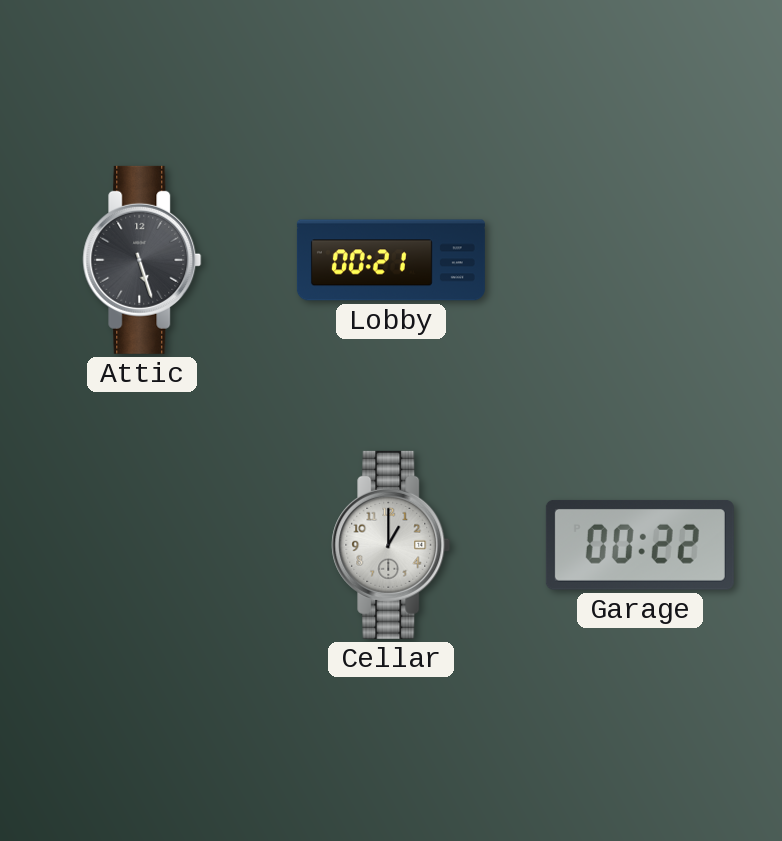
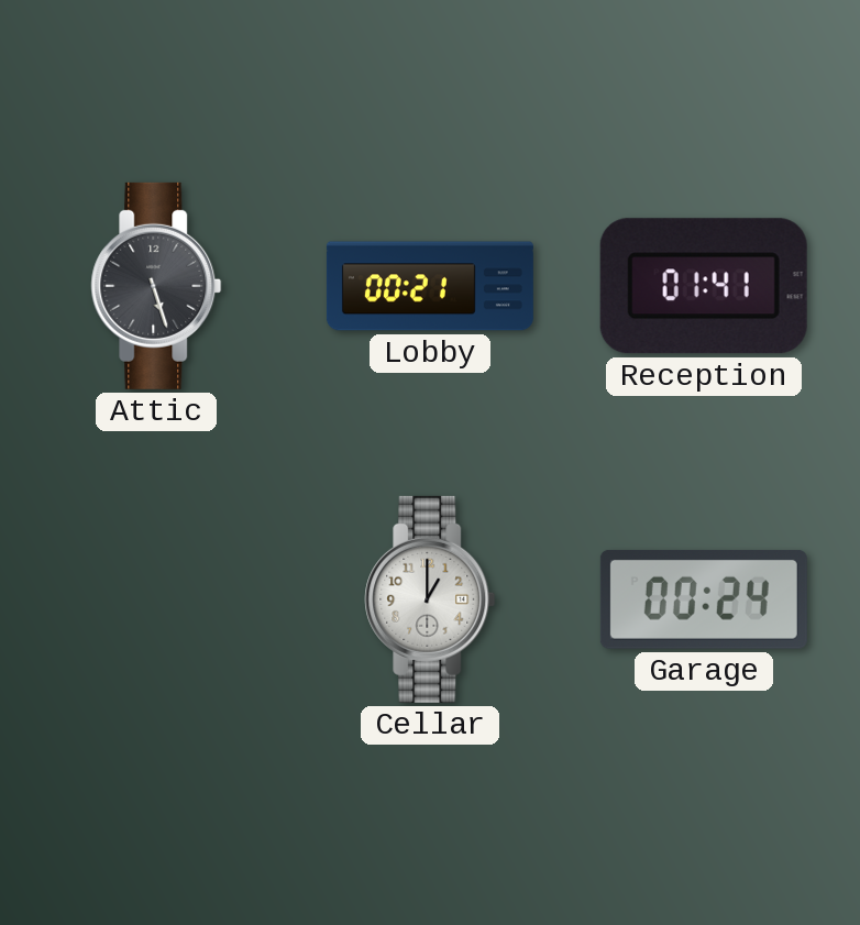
Reception: none -> 01:41 (704, 286)
Garage: 00:22 -> 00:24 (704, 599)
